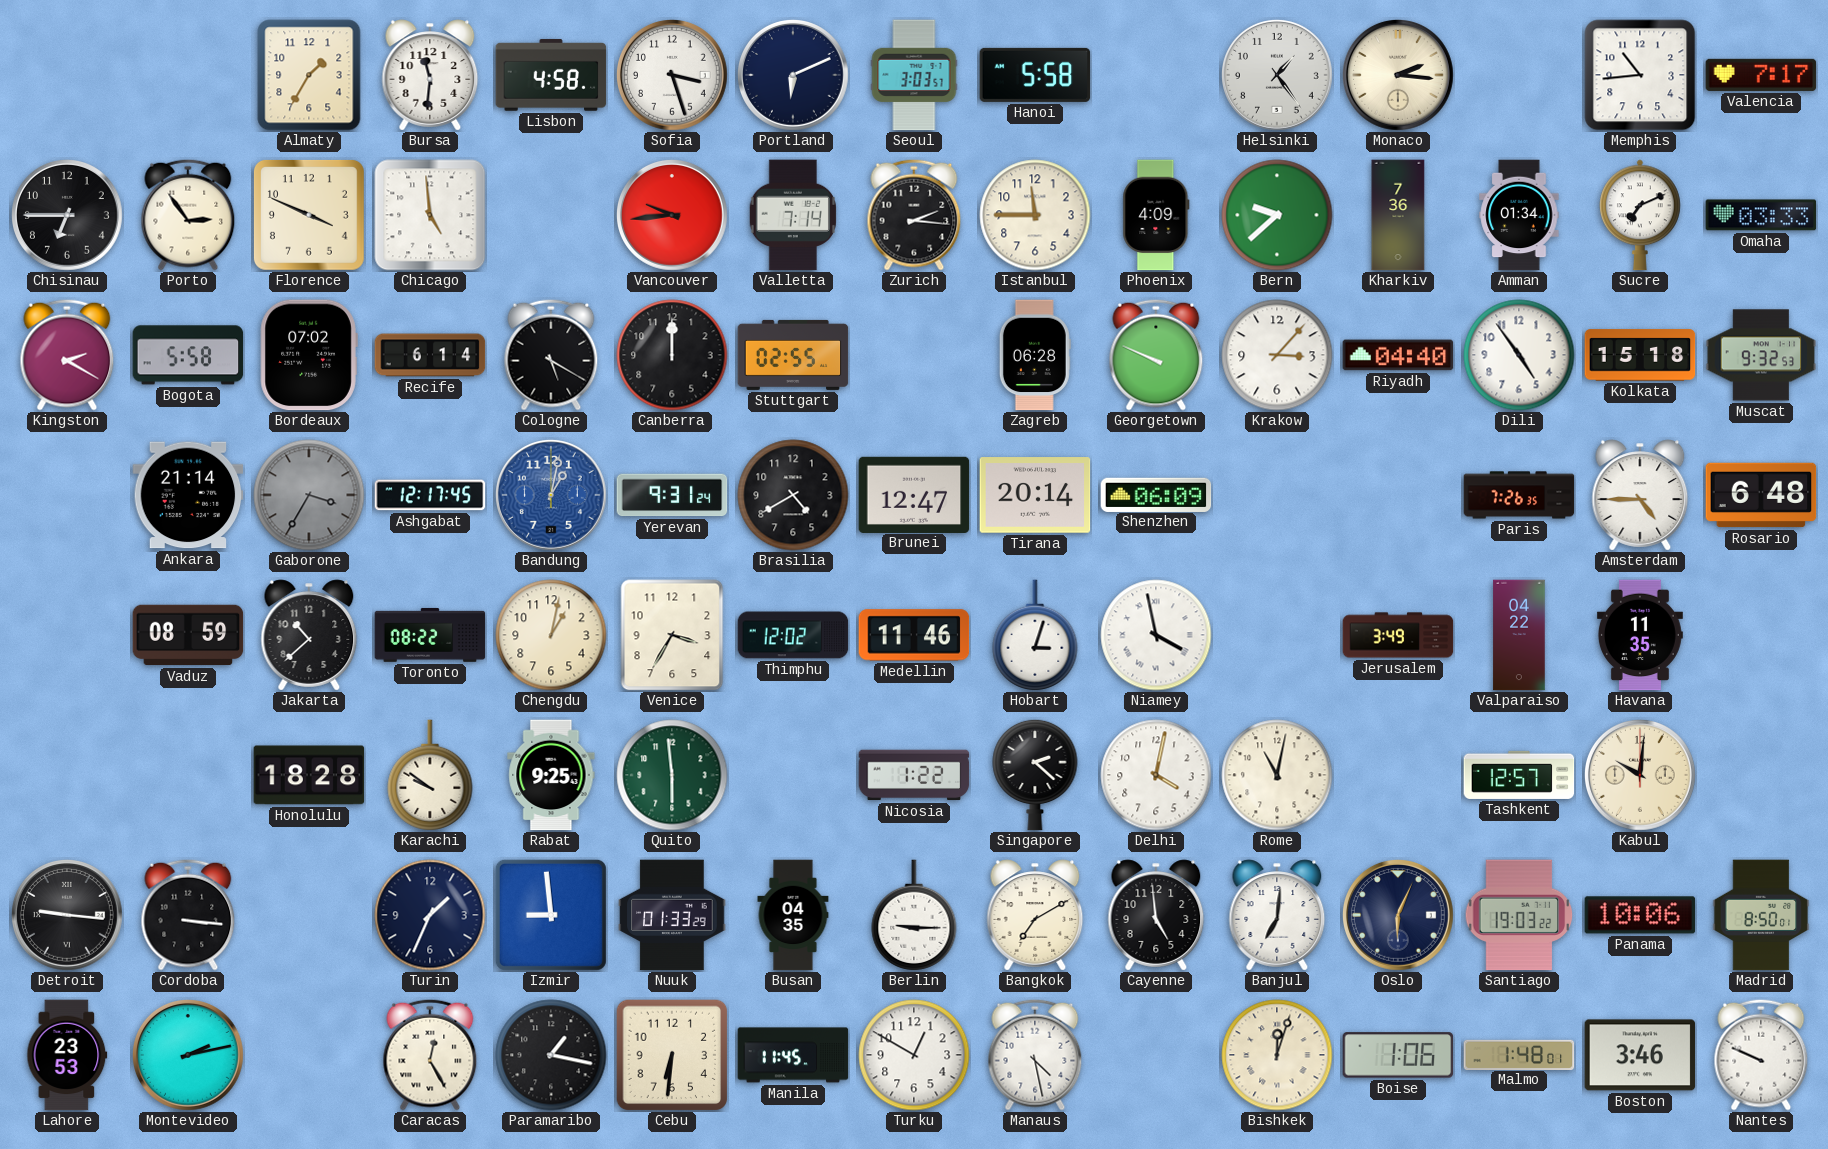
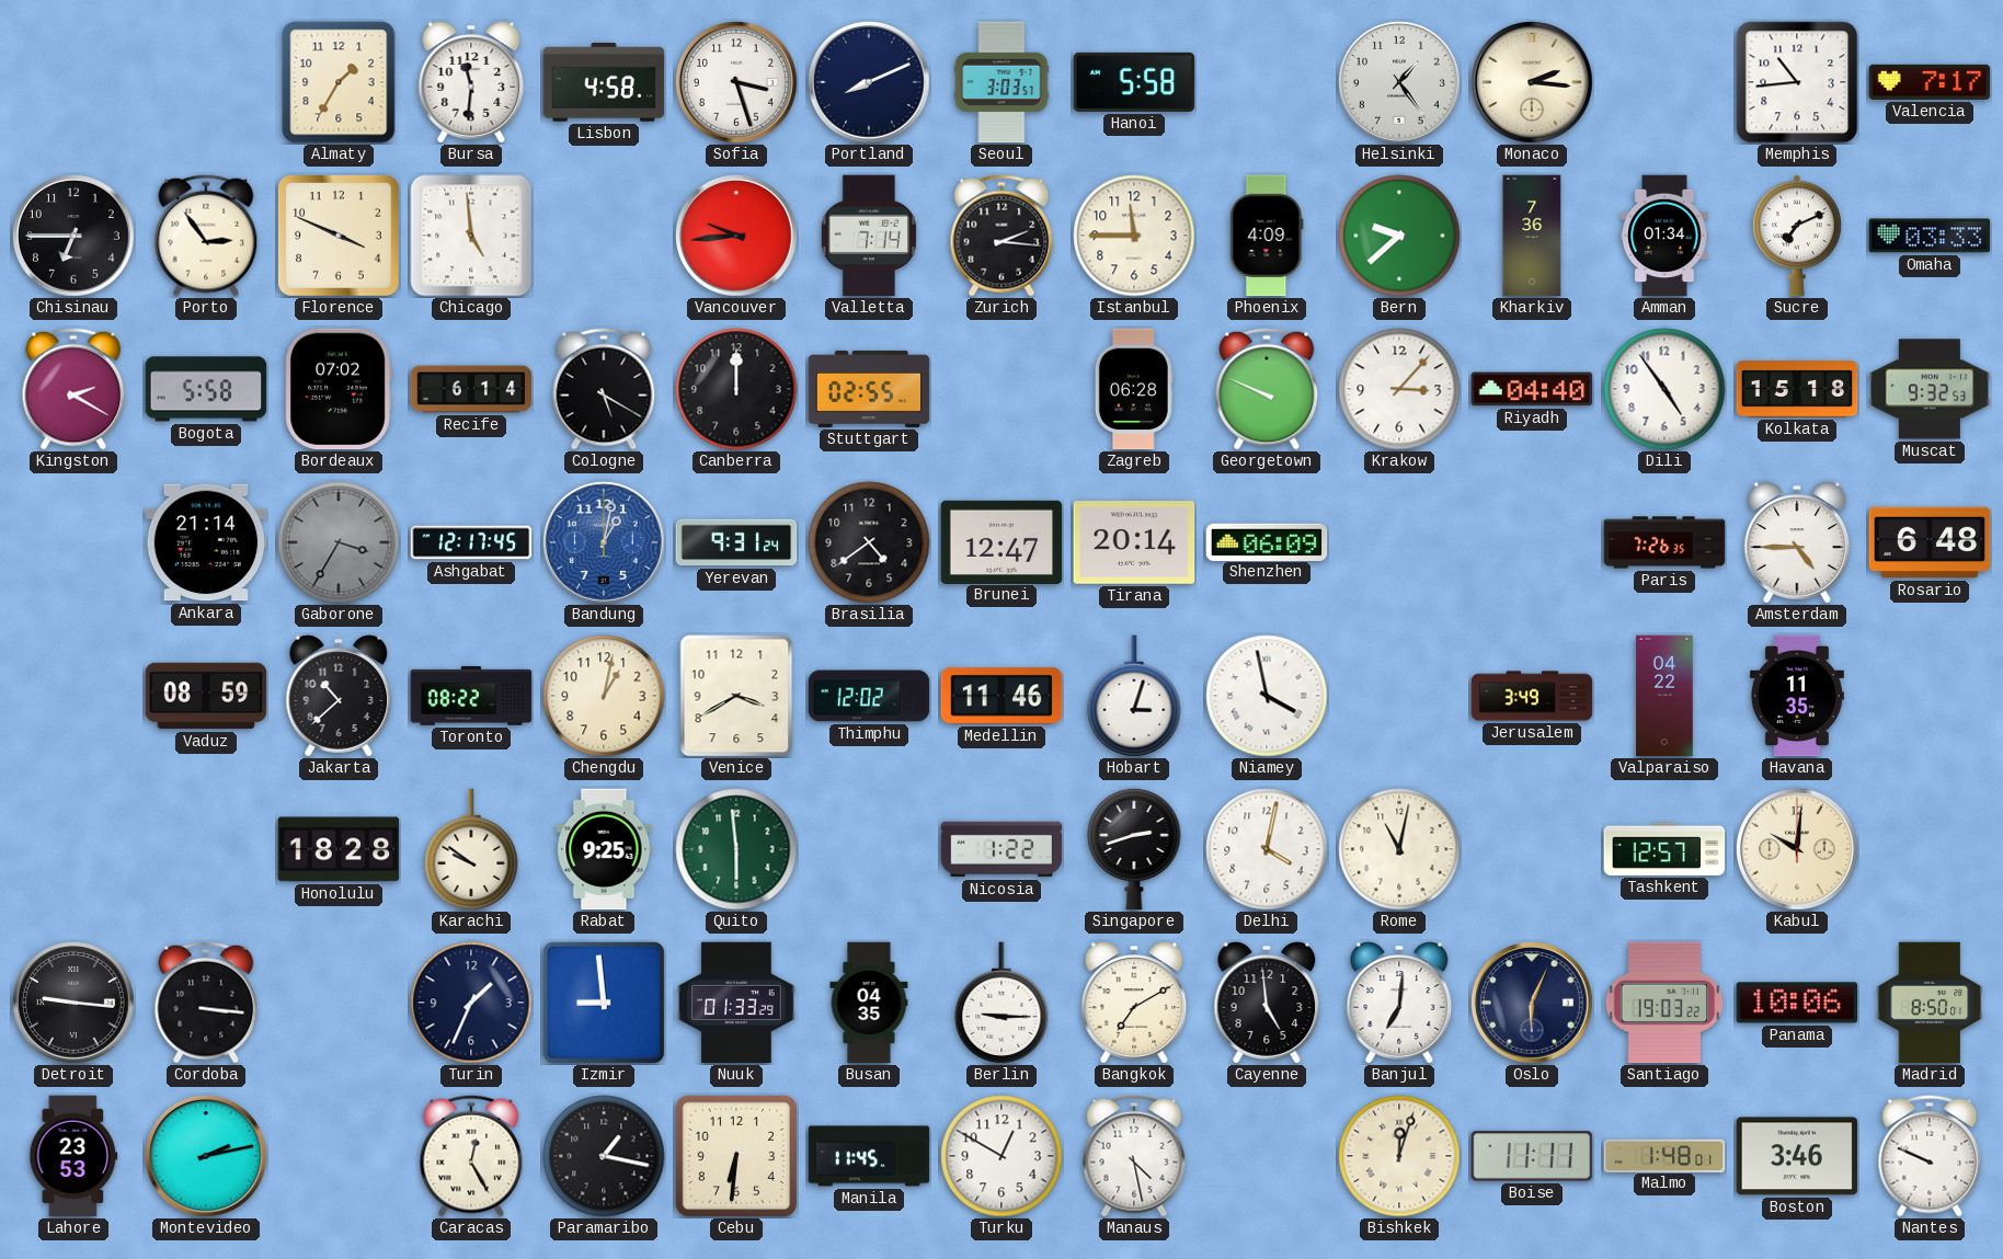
Portland: 6:11 -> 8:11 (870, 83)
Brasilia: 4:40 -> 4:39 (869, 542)
Venice: 3:35 -> 3:40 (736, 696)
Singapore: 2:22 -> 2:42 (1134, 849)
Boise: 1:06 -> 11:11 (1532, 1156)
